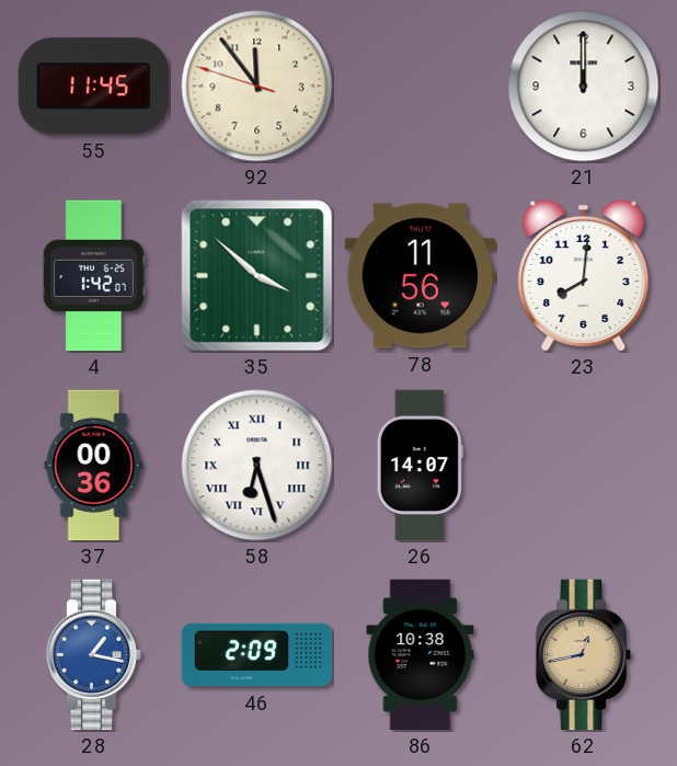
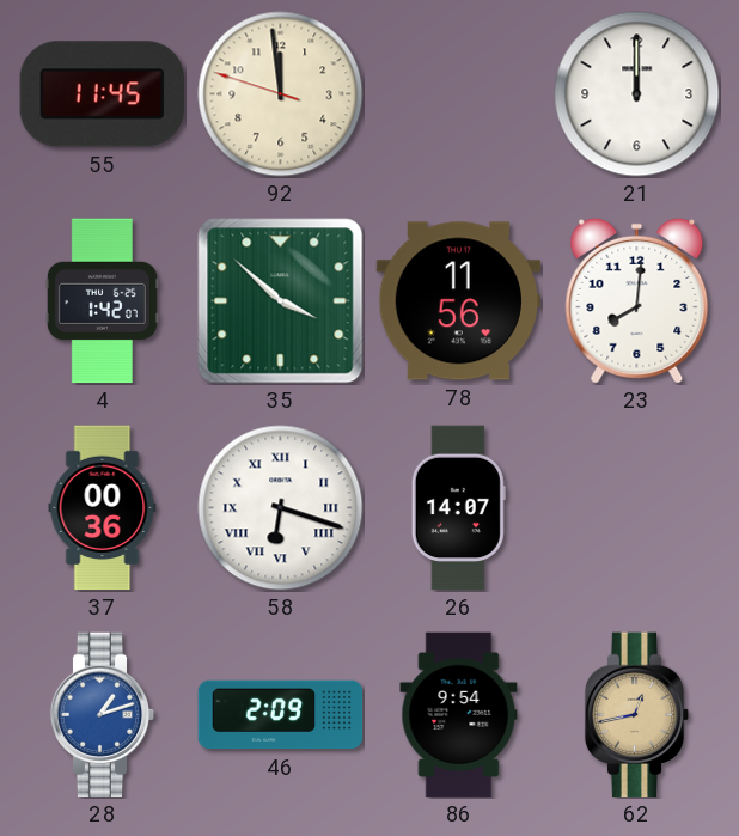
92: 11:53 -> 11:58 (281, 94)
58: 6:27 -> 6:18 (281, 508)
28: 1:17 -> 1:12 (103, 715)
86: 10:38 -> 9:54 (459, 715)
